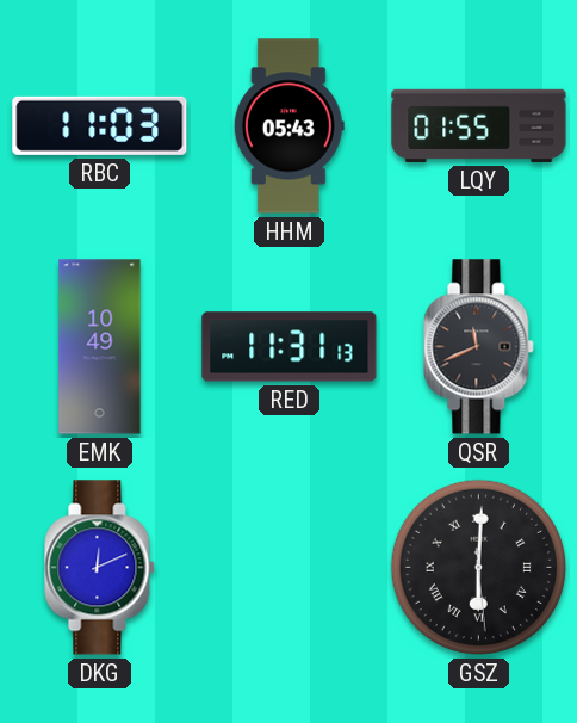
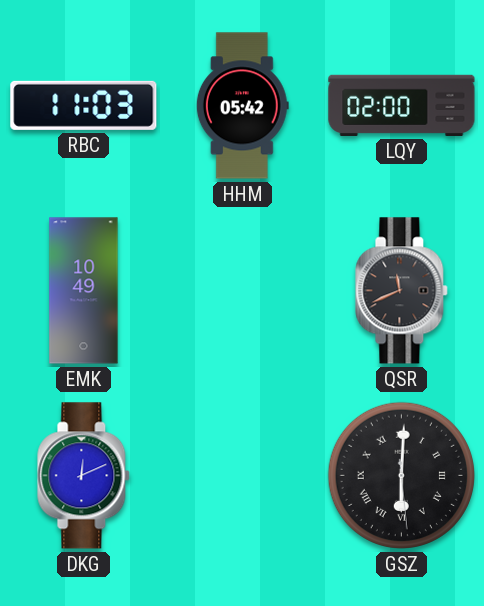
HHM: 05:43 -> 05:42 (242, 106)
LQY: 01:55 -> 02:00 (402, 105)
RED: 11:31 -> none (290, 347)
